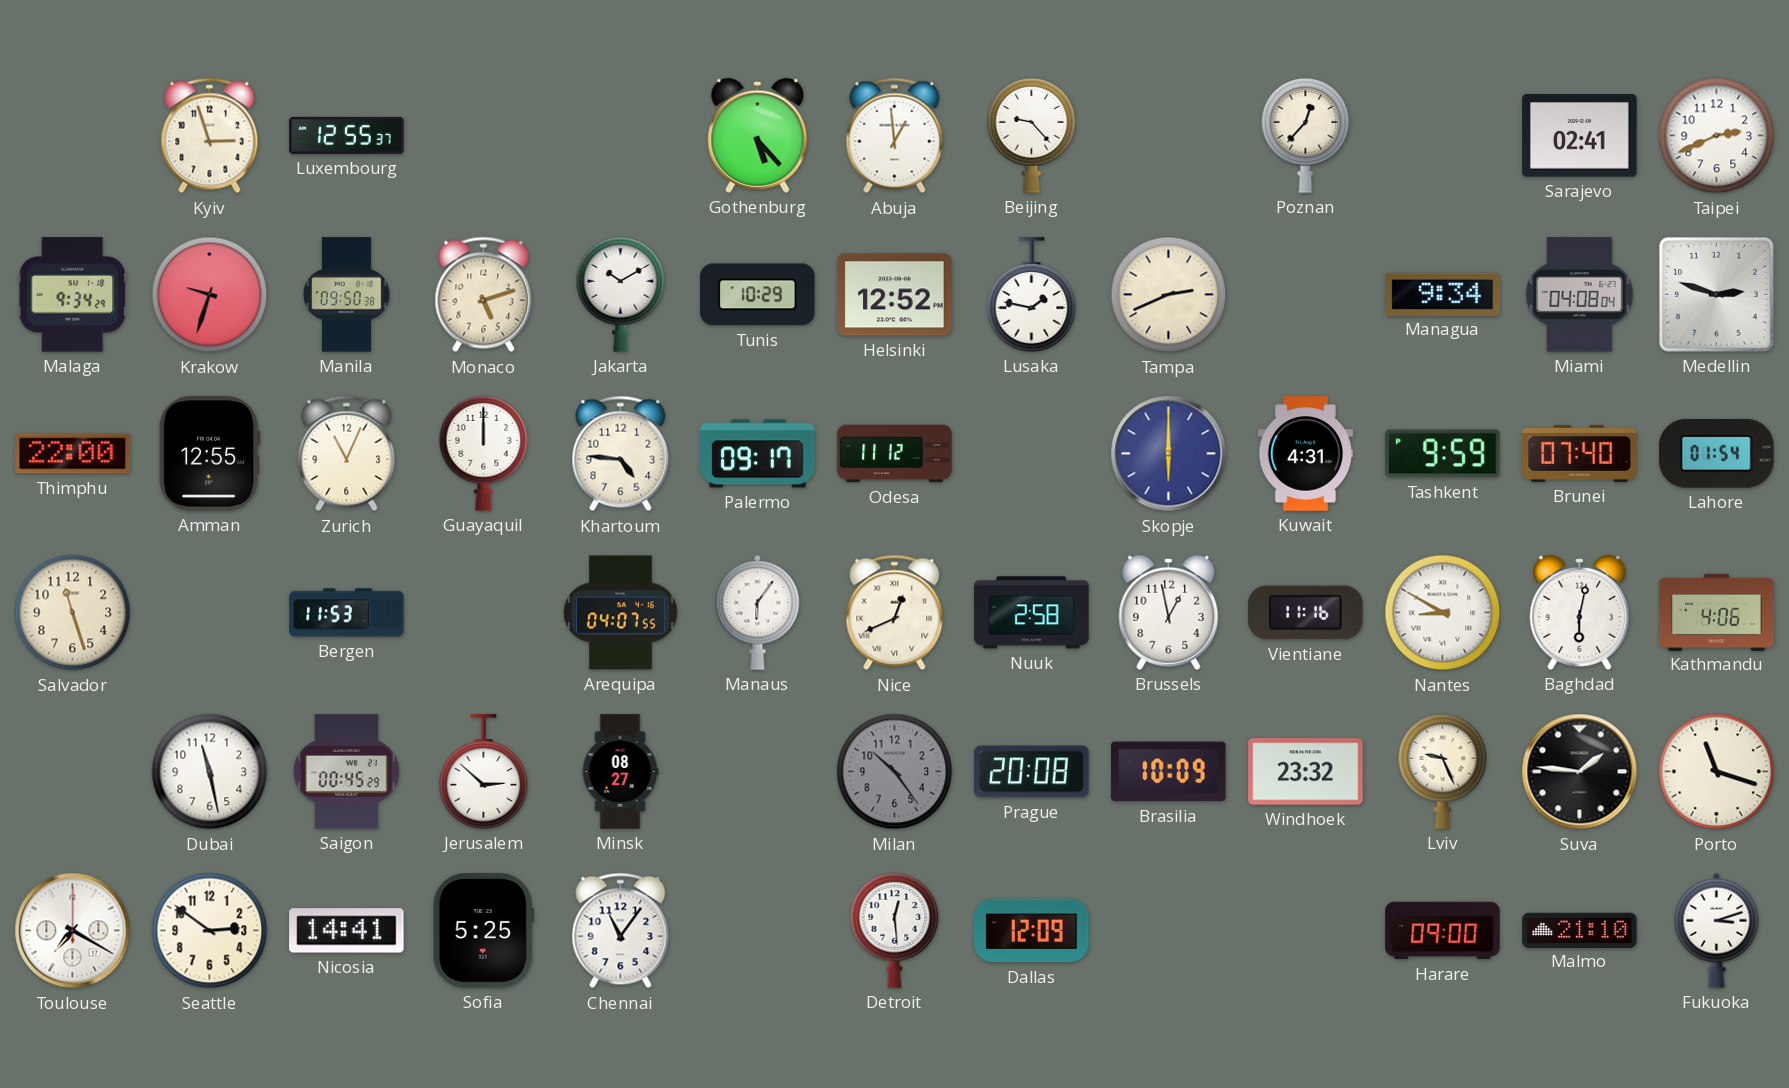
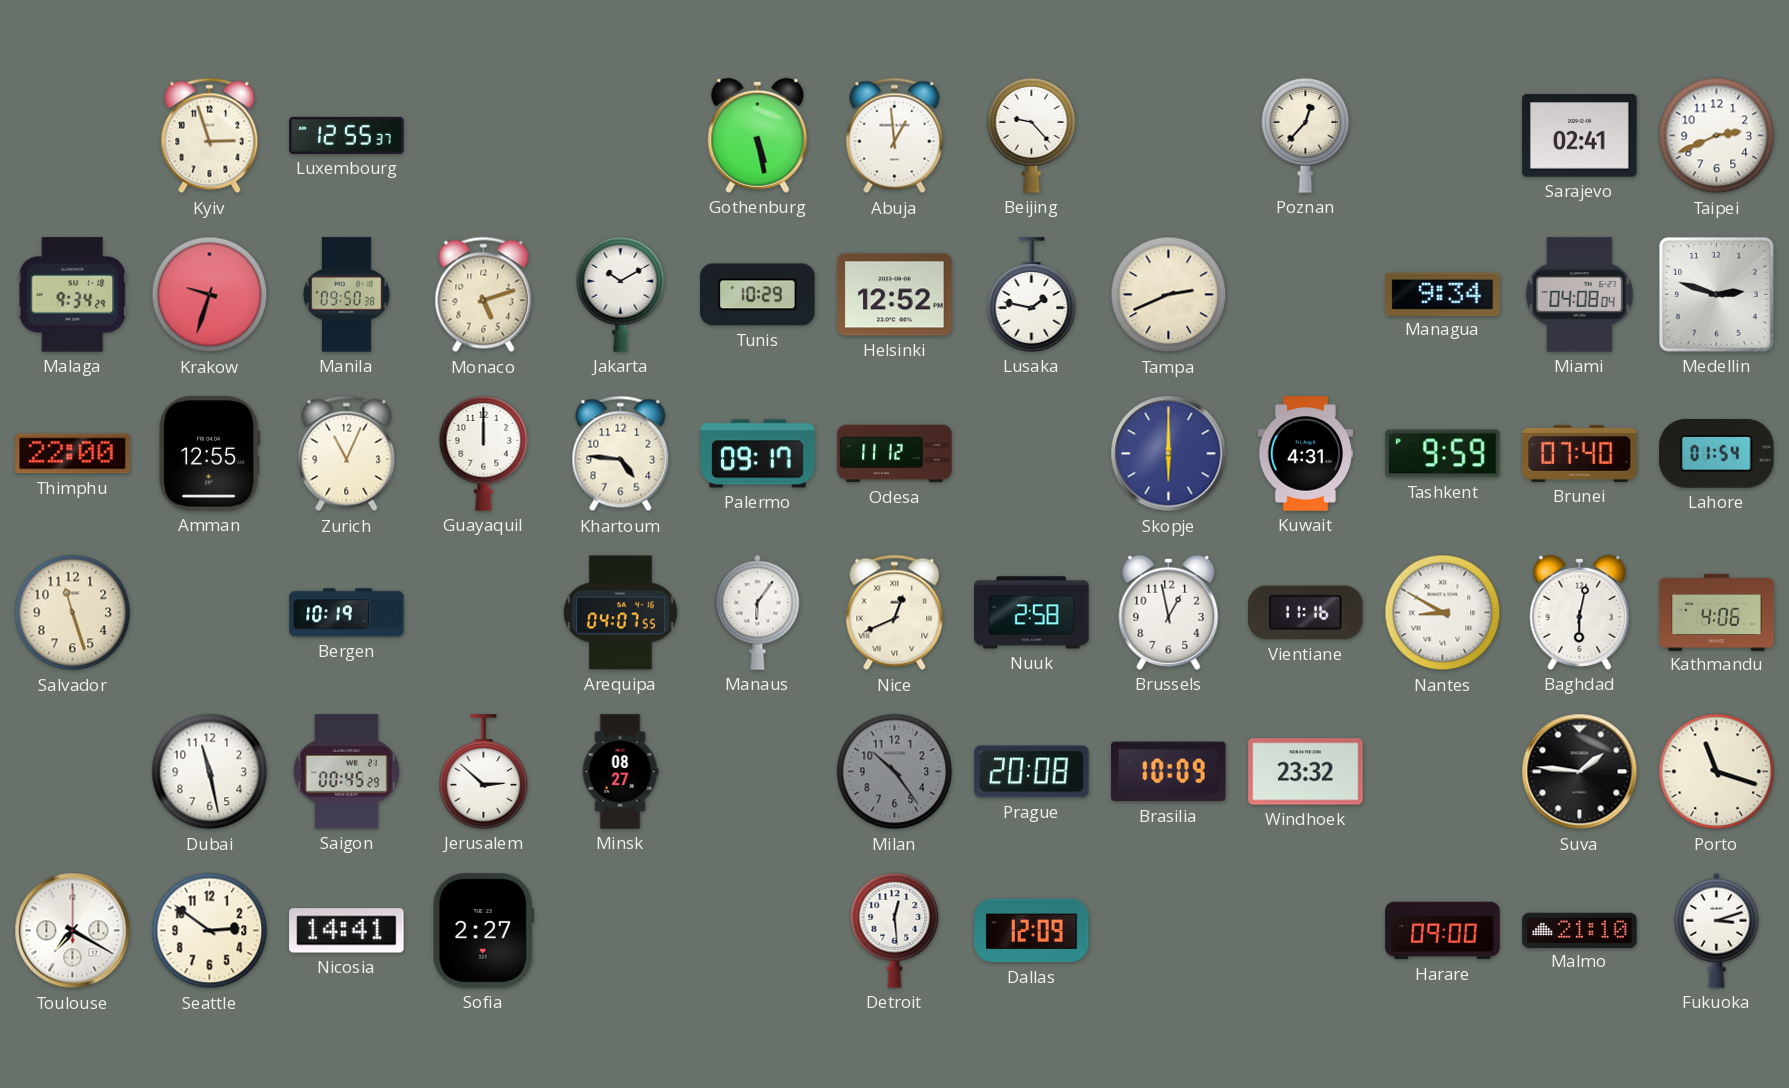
Gothenburg: 5:23 -> 5:28 (758, 135)
Bergen: 11:53 -> 10:19 (347, 613)
Lviv: 9:26 -> none (1443, 771)
Sofia: 5:25 -> 2:27 (483, 931)
Chennai: 11:06 -> none (621, 931)
